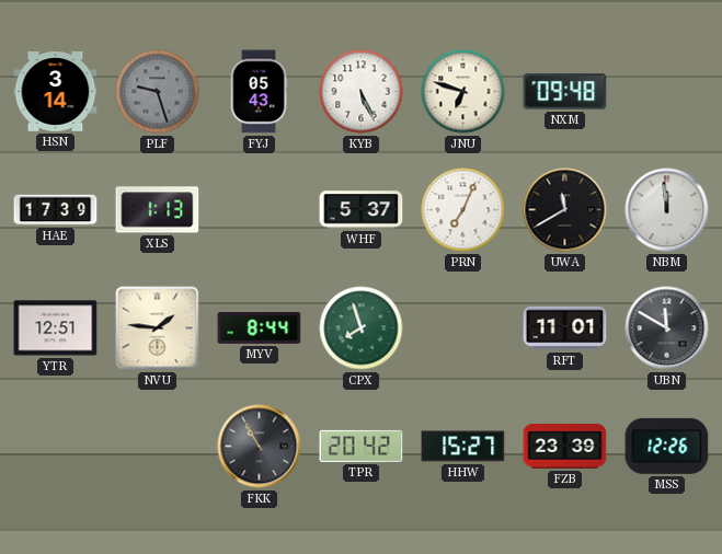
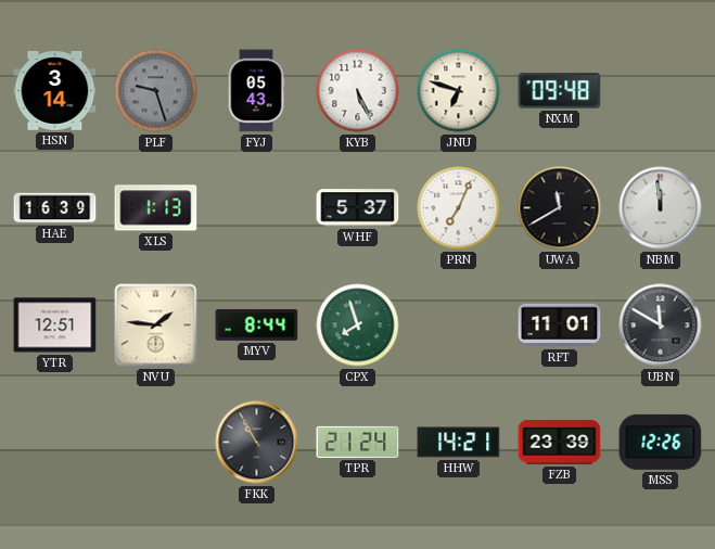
HAE: 17:39 -> 16:39 (55, 208)
TPR: 20:42 -> 21:24 (358, 442)
HHW: 15:27 -> 14:21 (459, 443)
